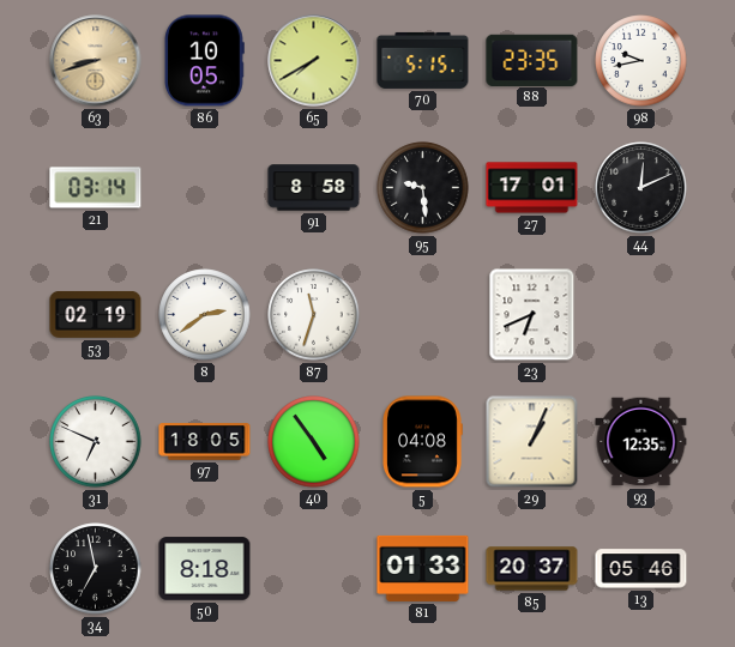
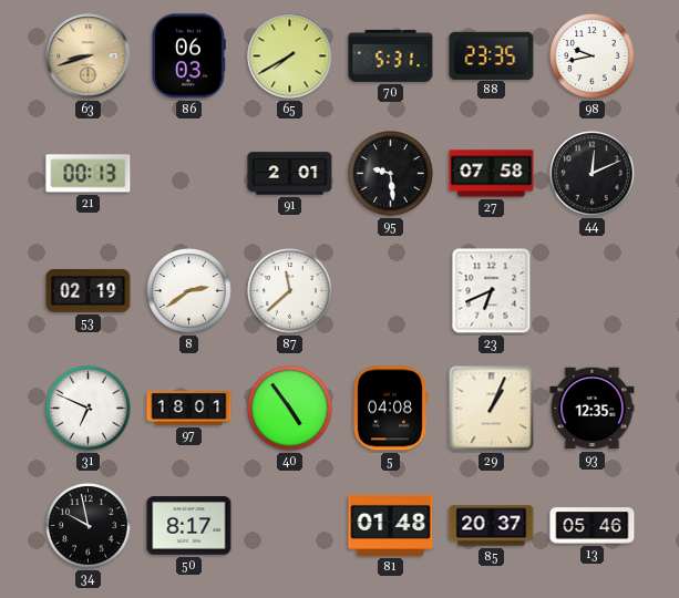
86: 10:05 -> 06:03 (189, 56)
70: 5:15 -> 5:31 (391, 55)
21: 03:14 -> 00:13 (89, 174)
91: 8:58 -> 2:01 (290, 174)
27: 17:01 -> 07:58 (492, 174)
87: 11:33 -> 11:38 (290, 291)
97: 18:05 -> 18:01 (189, 409)
34: 6:58 -> 9:58 (89, 526)
50: 8:18 -> 8:17 (189, 526)
81: 01:33 -> 01:48 (391, 525)
